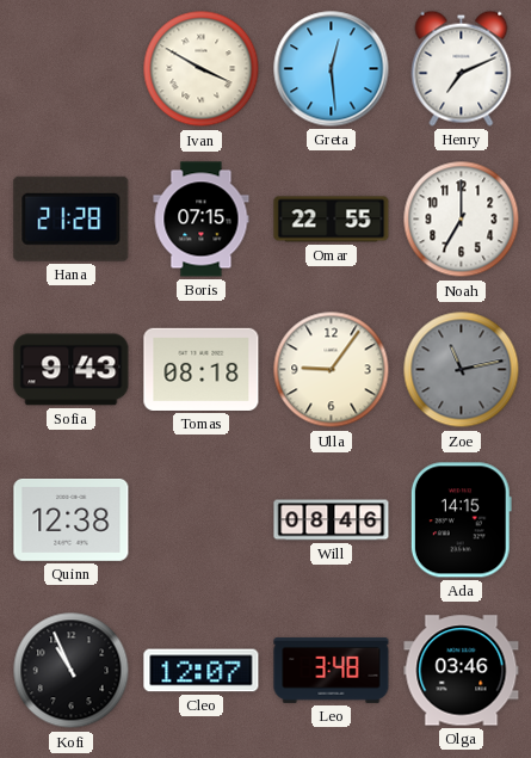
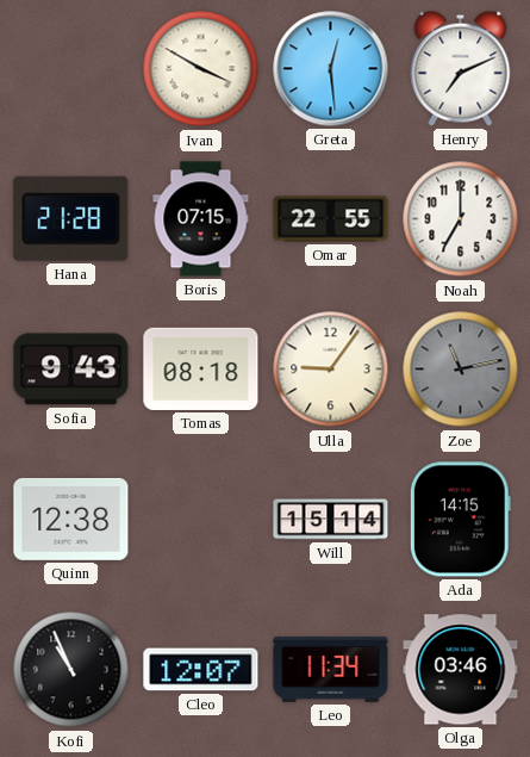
Will: 08:46 -> 15:14 (331, 520)
Leo: 3:48 -> 11:34 (331, 669)
